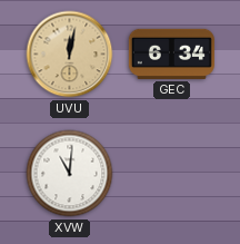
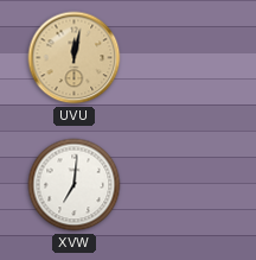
GEC: 6:34 -> none (171, 53)
XVW: 11:01 -> 7:01 (75, 185)
